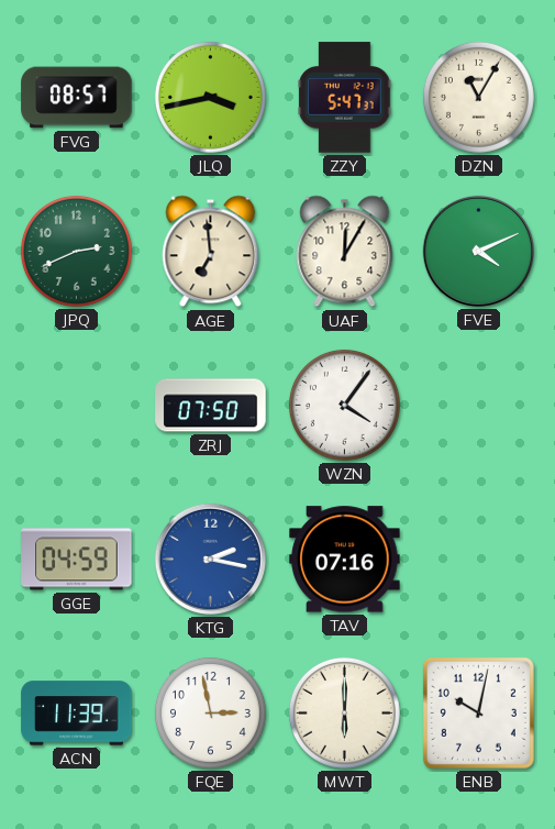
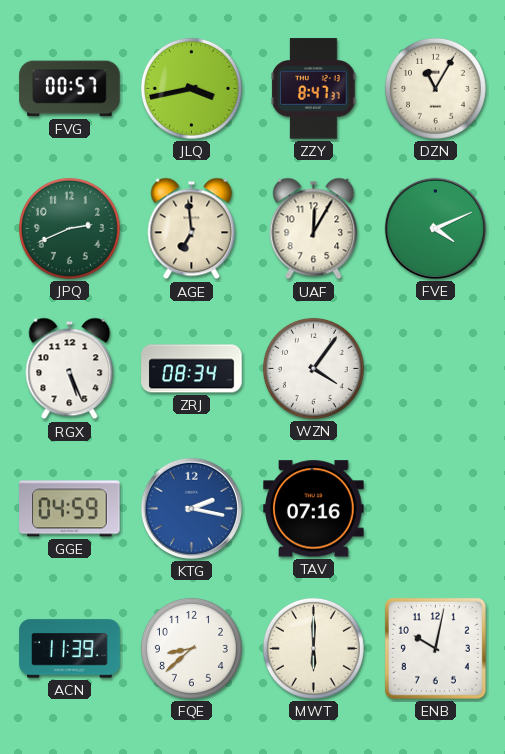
FVG: 08:57 -> 00:57 (70, 89)
ZZY: 5:47 -> 8:47 (314, 89)
RGX: none -> 5:26 (70, 369)
ZRJ: 07:50 -> 08:34 (192, 369)
FQE: 2:58 -> 8:38 (191, 648)
